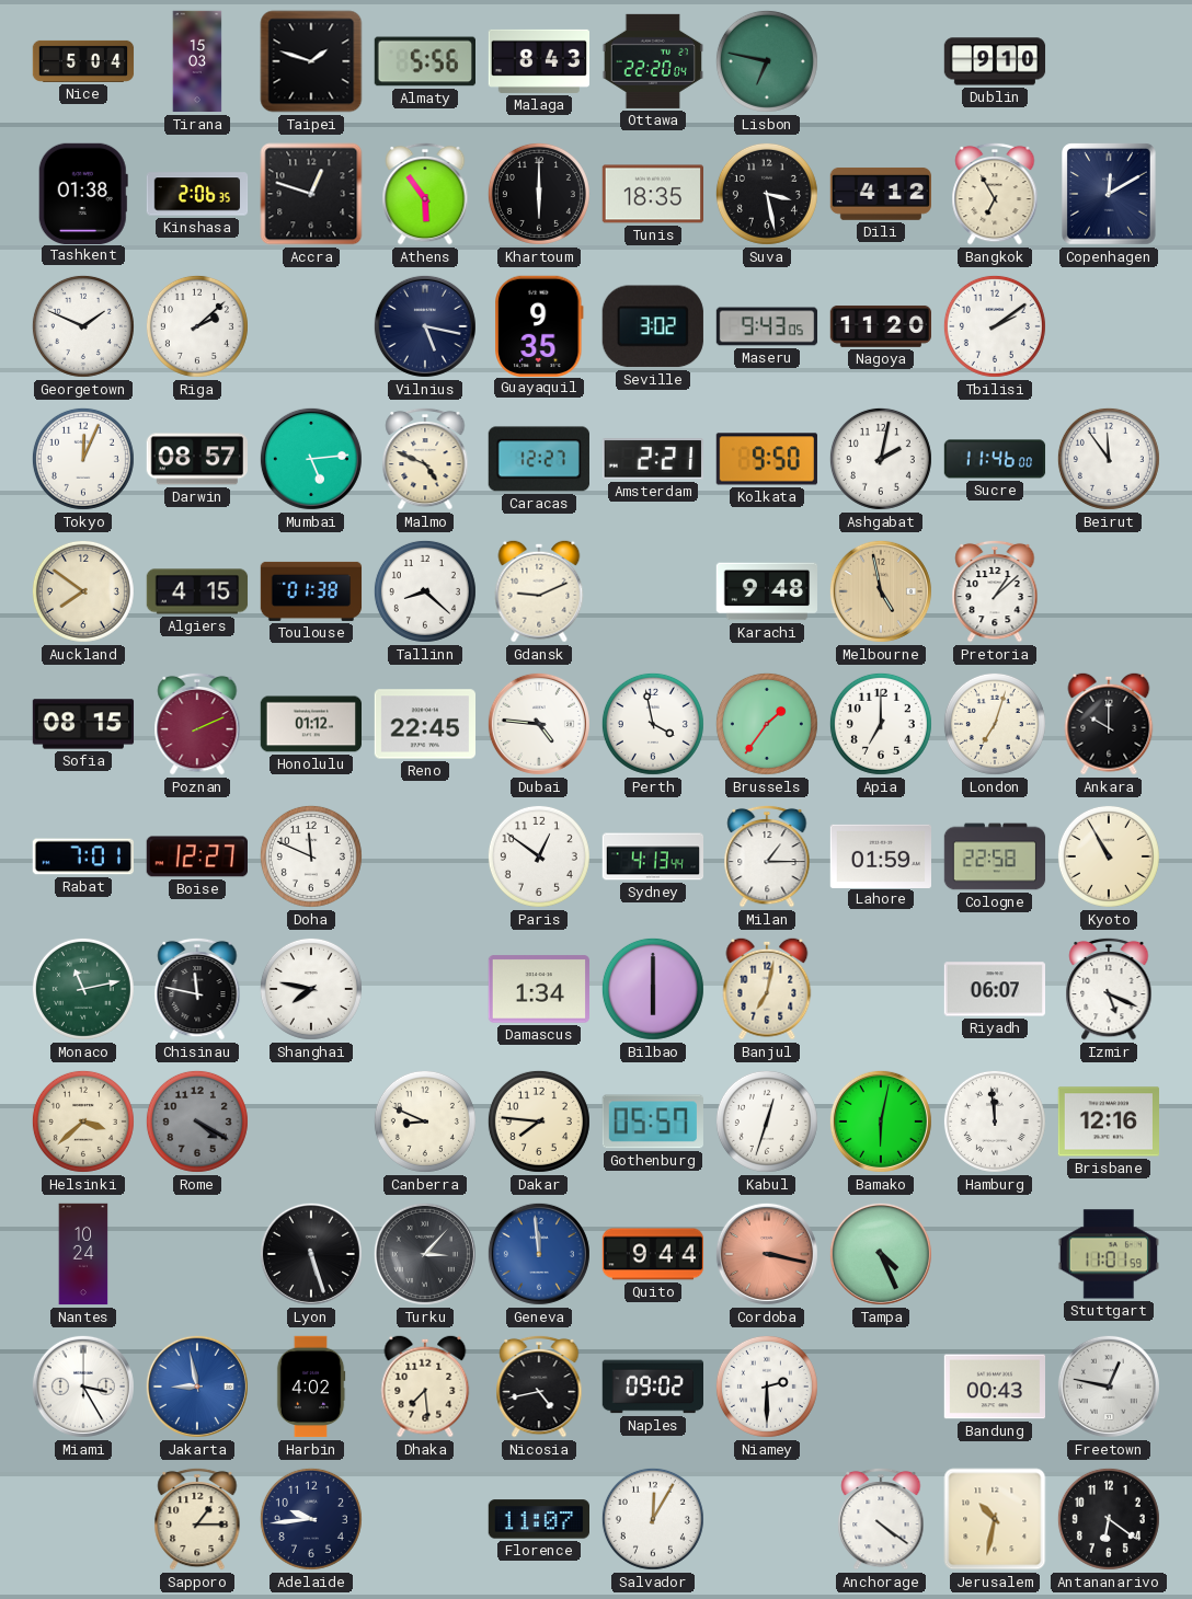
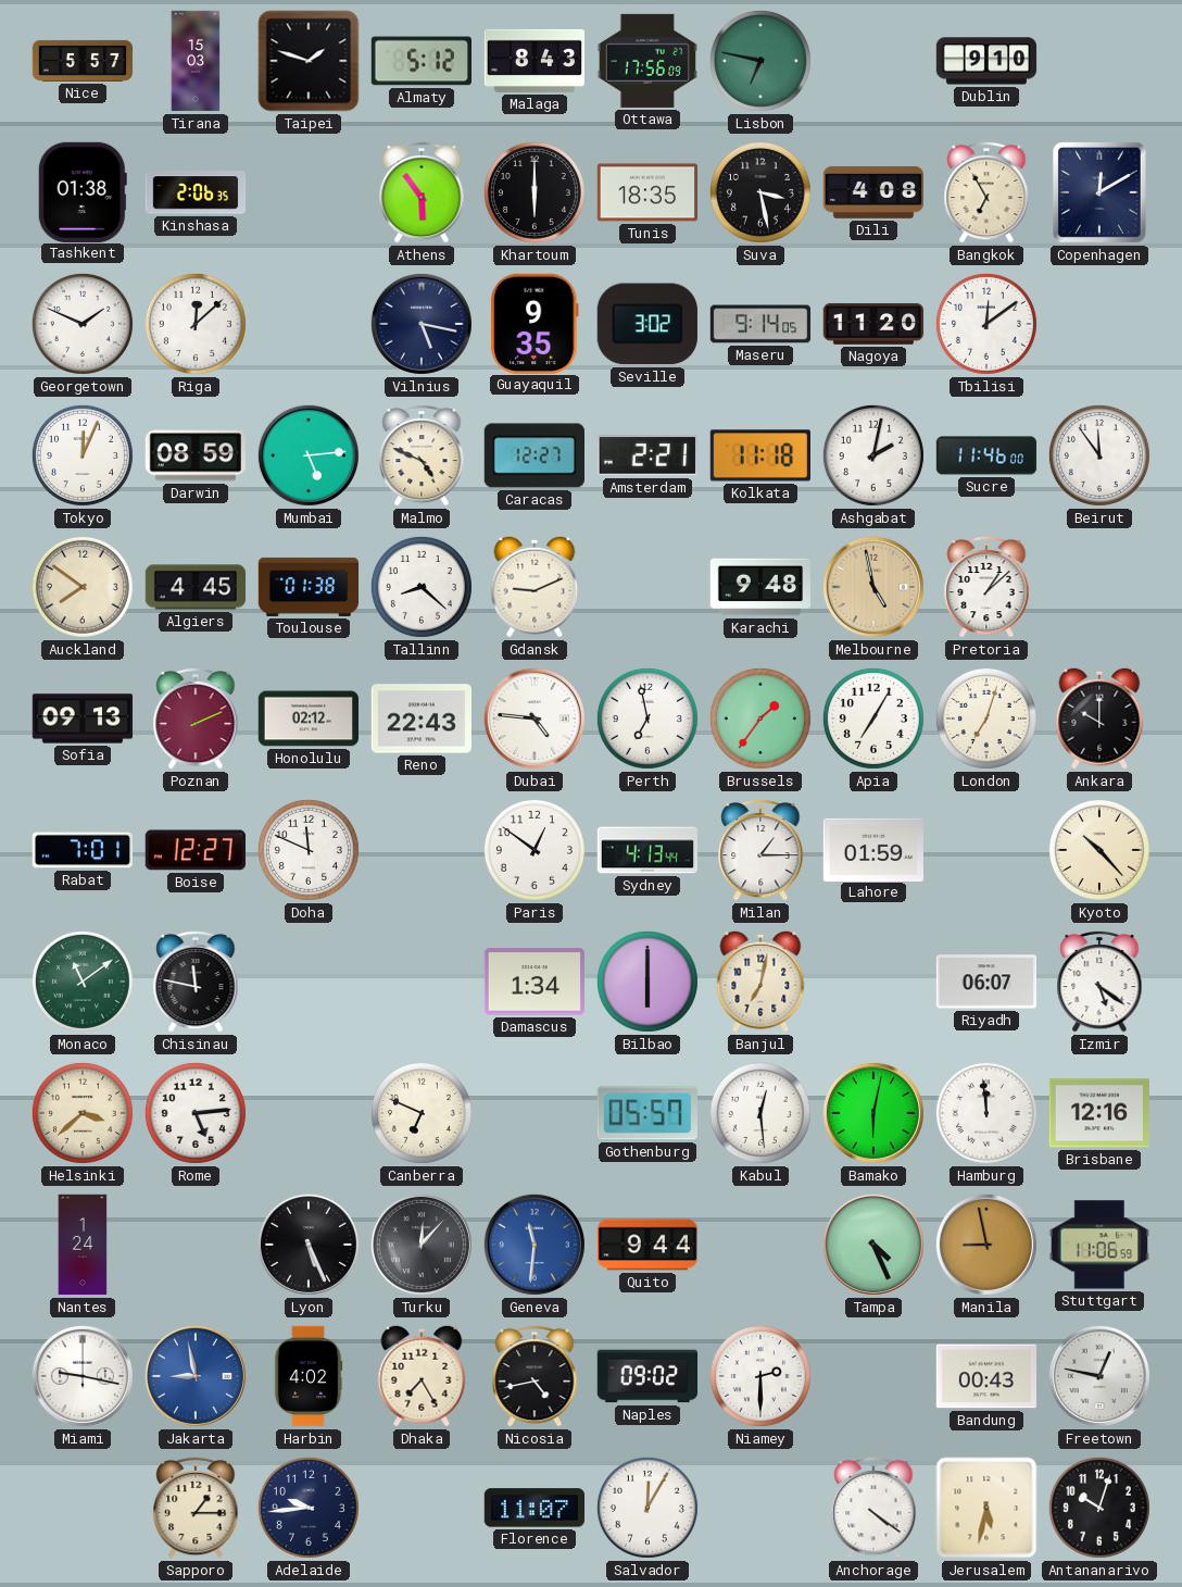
Nice: 5:04 -> 5:57 (83, 61)
Almaty: 5:56 -> 5:12 (420, 61)
Ottawa: 22:20 -> 17:56 (646, 61)
Accra: 12:48 -> none (311, 194)
Dili: 4:12 -> 4:08 (872, 192)
Riga: 2:08 -> 12:08 (196, 324)
Maseru: 9:43 -> 9:14 (760, 324)
Tbilisi: 2:09 -> 12:09 (986, 324)
Darwin: 08:57 -> 08:59 (194, 455)
Kolkata: 9:50 -> 11:18 (760, 455)
Algiers: 4:15 -> 4:45 (196, 587)
Sofia: 08:15 -> 09:13 (83, 718)
Honolulu: 01:12 -> 02:12 (309, 718)
Reno: 22:45 -> 22:43 (420, 718)
Perth: 3:58 -> 6:58 (647, 718)
Apia: 7:00 -> 7:05 (873, 718)
Cologne: 22:58 -> none (995, 856)
Kyoto: 10:55 -> 10:23 (1099, 850)
Monaco: 11:13 -> 11:09 (83, 982)
Shanghai: 7:47 -> none (311, 989)
Izmir: 5:19 -> 5:21 (1099, 982)
Rome: 4:20 -> 5:14 (196, 1113)
Rome dial: grey -> white (196, 1113)
Canberra: 8:49 -> 6:49 (422, 1113)
Dakar: 7:46 -> none (539, 1121)
Kabul: 12:33 -> 12:29 (760, 1113)
Nantes: 10:24 -> 1:24 (83, 1245)
Lyon: 5:27 -> 5:26 (309, 1245)
Turku: 3:07 -> 12:07 (422, 1245)
Geneva: 11:59 -> 11:31 (535, 1245)
Cordoba: 3:17 -> none (767, 1254)
Manila: none -> 8:58 (986, 1245)
Stuttgart: 11:01 -> 11:06 (1098, 1245)
Miami: 3:25 -> 9:17 (83, 1376)
Dhaka: 7:29 -> 7:25 (422, 1376)
Jerusalem: 10:32 -> 5:32 (986, 1508)
Antananarivo: 6:21 -> 10:03 (1099, 1508)
